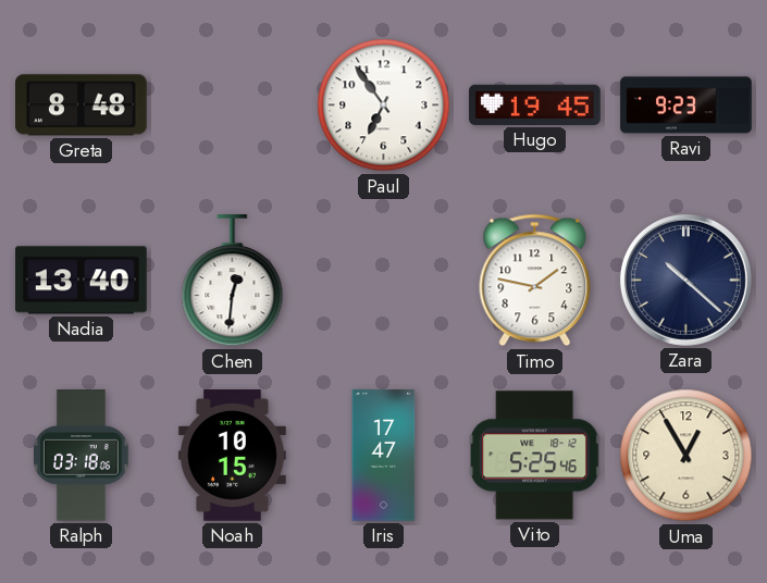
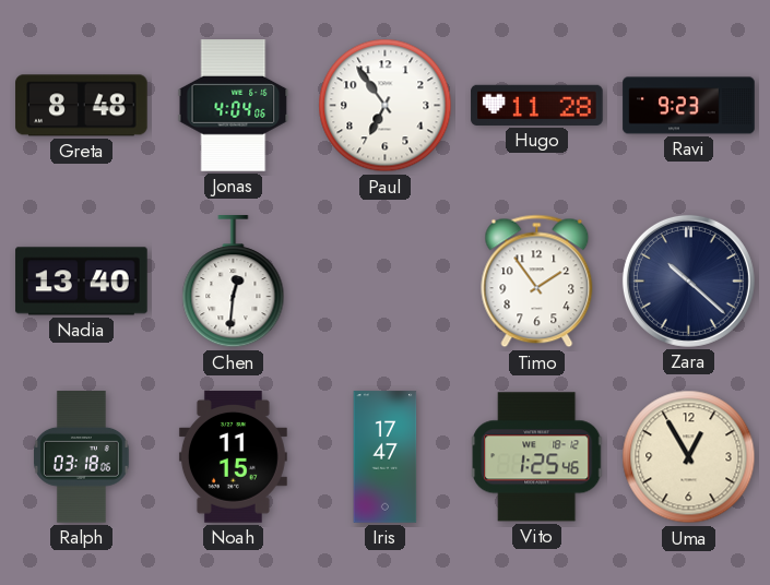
Jonas: none -> 4:04 (234, 106)
Hugo: 19:45 -> 11:28 (537, 105)
Timo: 1:47 -> 1:54 (537, 282)
Noah: 10:15 -> 11:15 (233, 457)
Vito: 5:25 -> 1:25 (537, 457)
